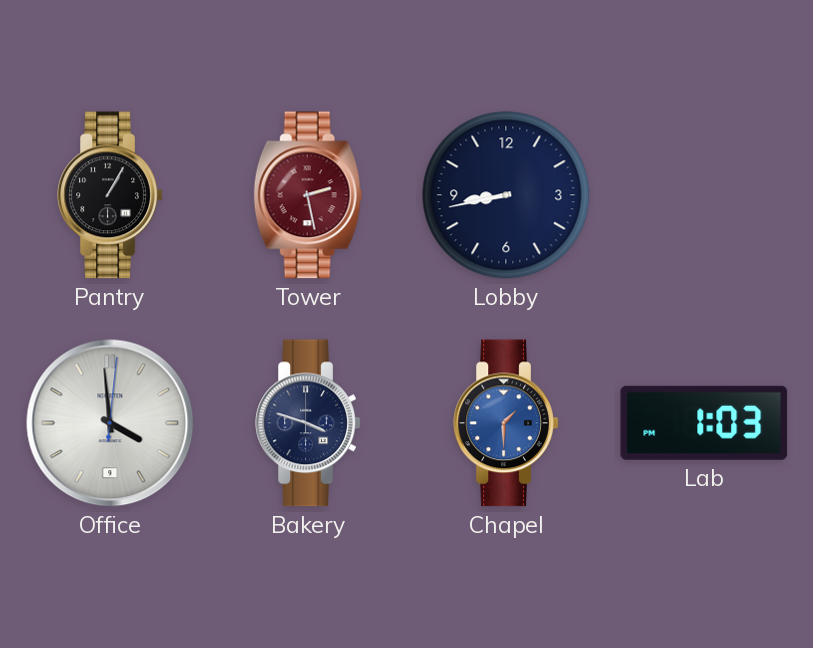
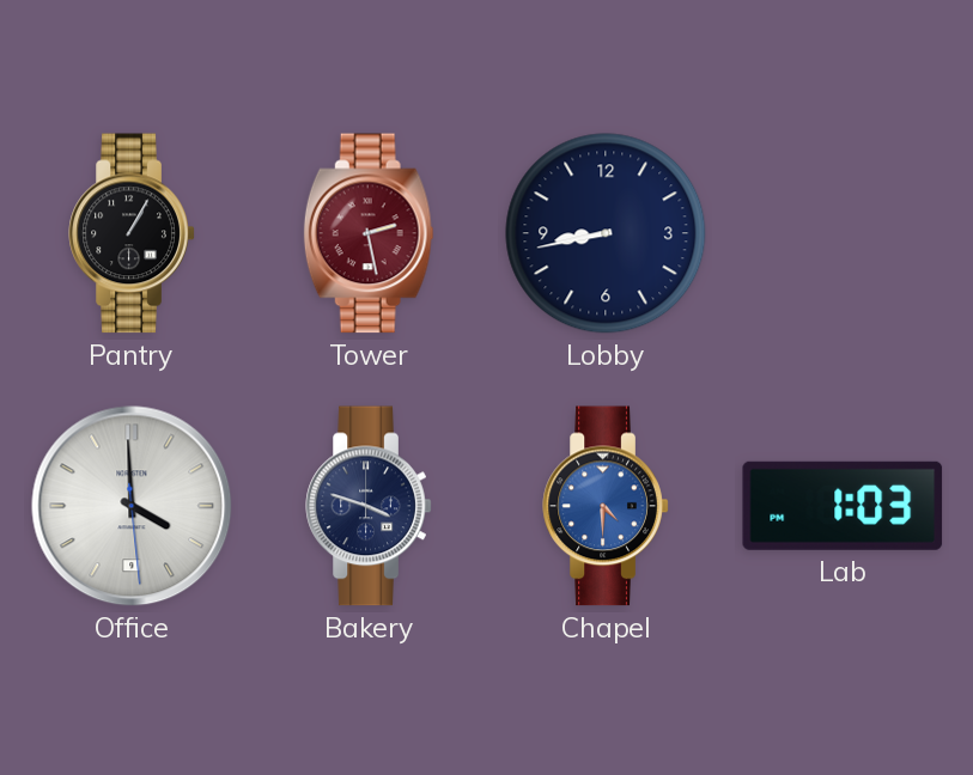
Office: 3:59:01 -> 3:59:29 (132, 506)
Chapel: 1:30 -> 4:30 (606, 506)
